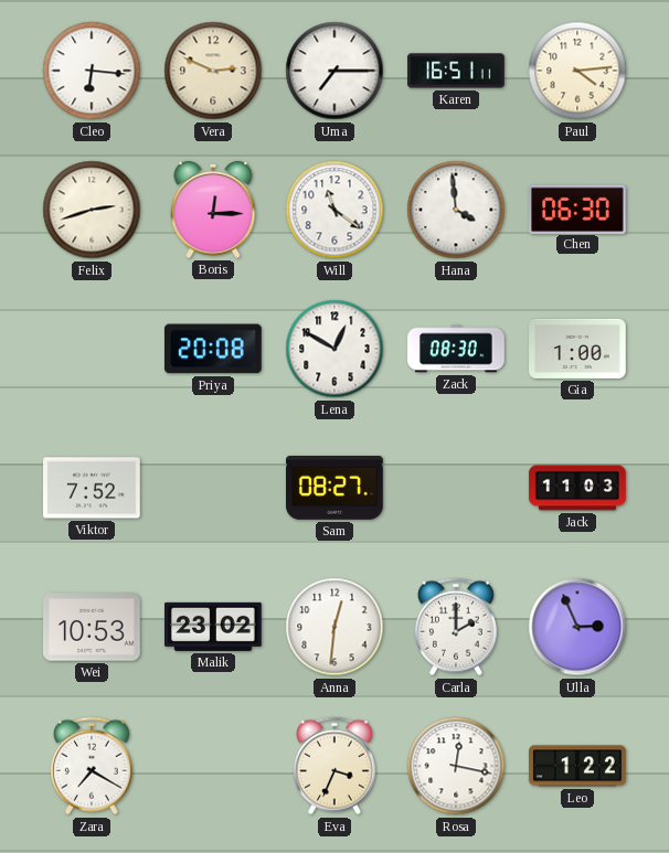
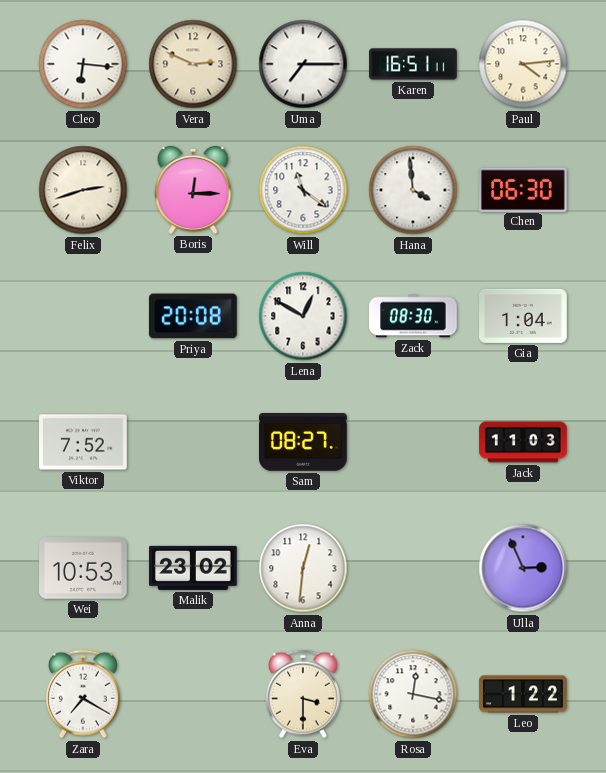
Gia: 1:00 -> 1:04 (524, 316)
Carla: 2:00 -> none (456, 627)
Eva: 3:34 -> 3:30 (303, 694)
